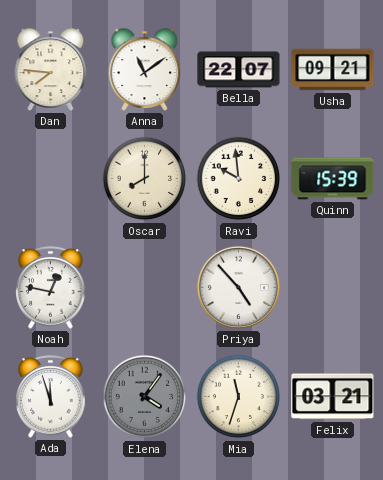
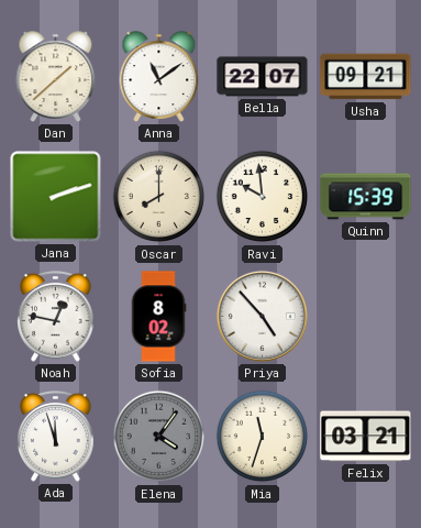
Dan: 7:46 -> 1:38 (56, 77)
Jana: none -> 2:12 (56, 197)
Sofia: none -> 8:02 (158, 317)
